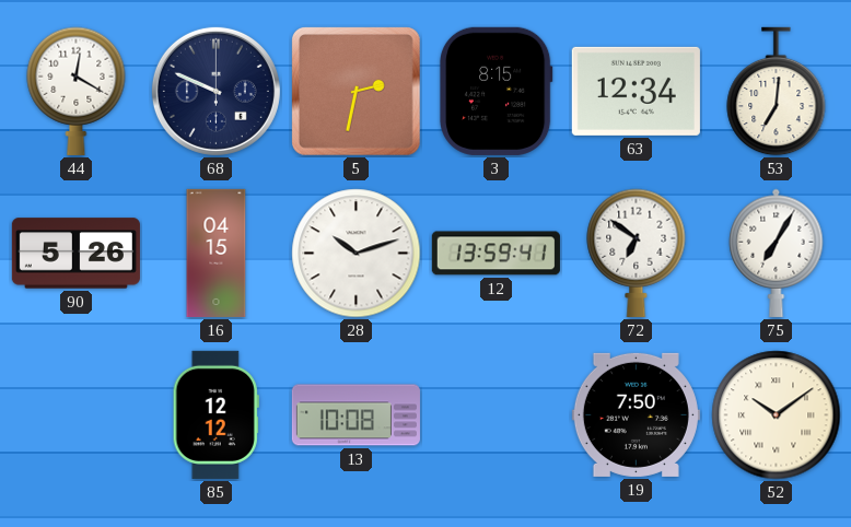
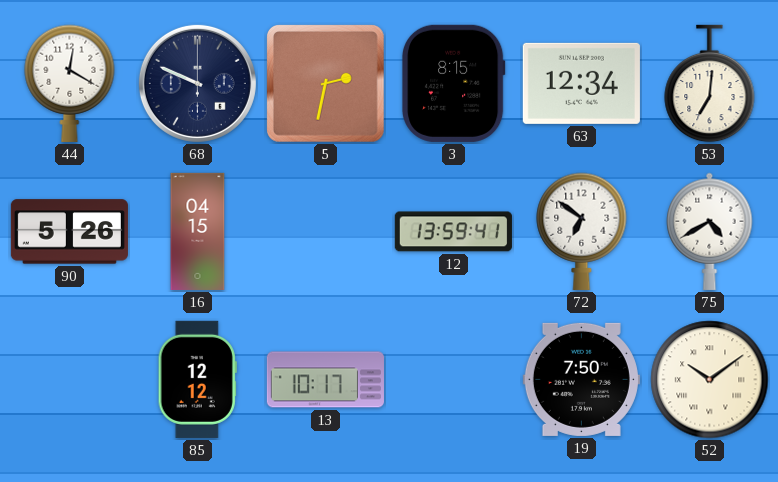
28: 10:12 -> none (357, 254)
75: 7:05 -> 4:40 (710, 231)
13: 10:08 -> 10:17 (325, 380)
